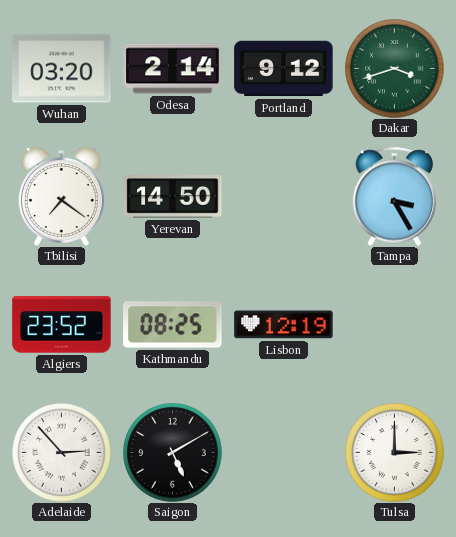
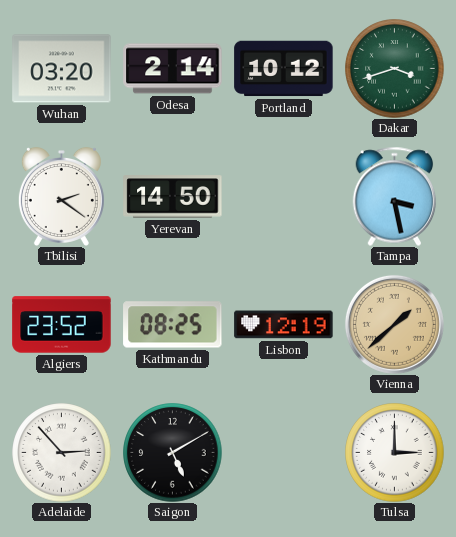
Portland: 9:12 -> 10:12 (284, 69)
Tbilisi: 7:21 -> 2:21 (61, 196)
Tampa: 3:25 -> 3:28 (395, 196)
Vienna: none -> 1:38 (394, 324)
